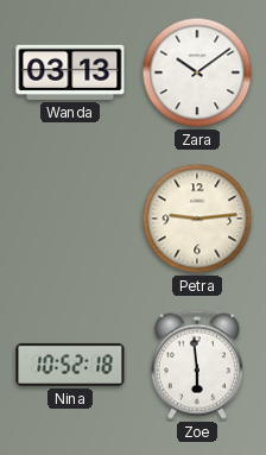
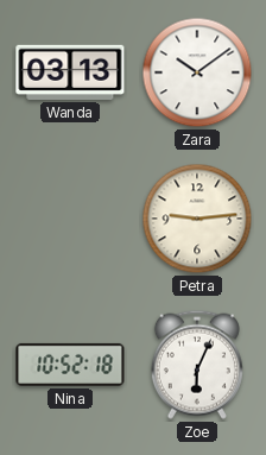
Zoe: 5:59 -> 6:04 (197, 365)
